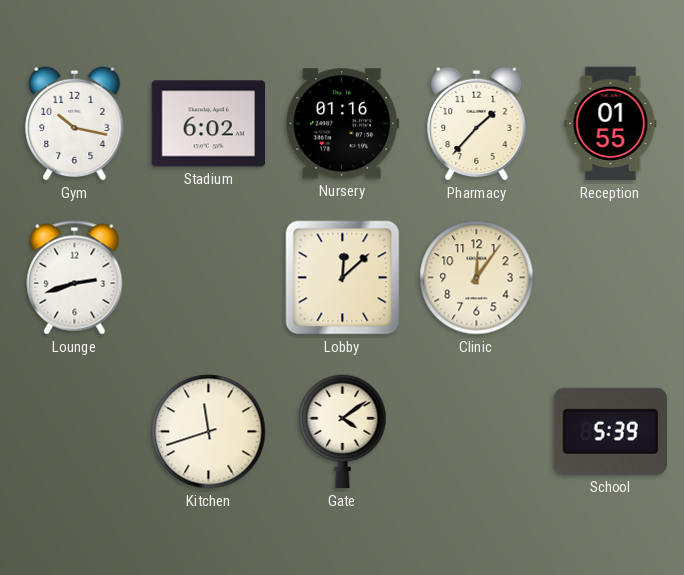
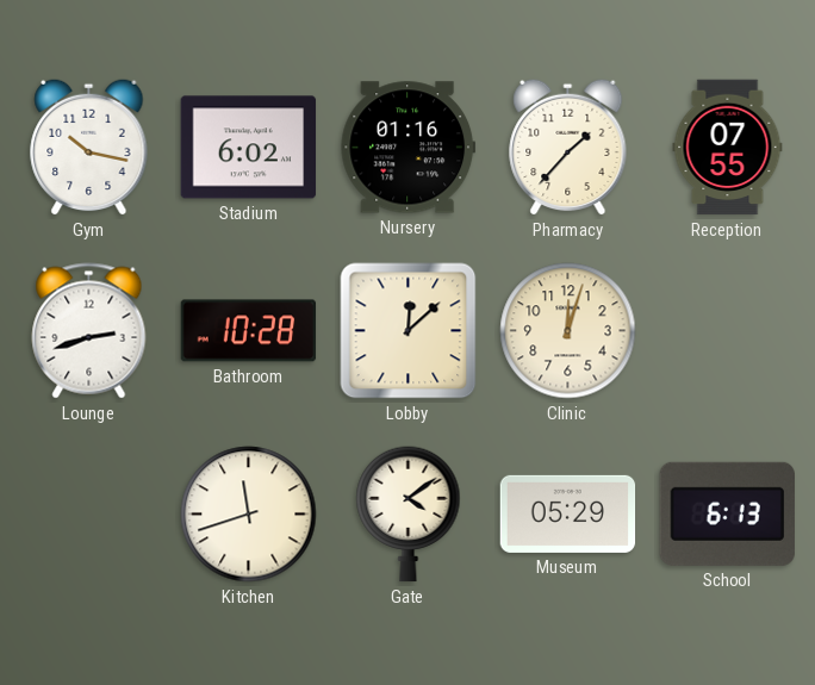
Reception: 01:55 -> 07:55 (728, 148)
Bathroom: none -> 10:28 (249, 331)
Clinic: 12:06 -> 12:03 (568, 331)
Museum: none -> 05:29 (568, 513)
School: 5:39 -> 6:13 (727, 513)
